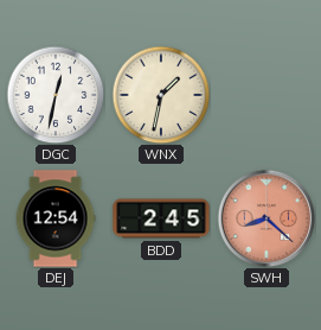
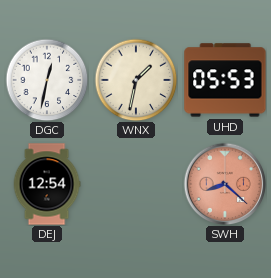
UHD: none -> 05:53 (225, 80)
BDD: 2:45 -> none (161, 218)
